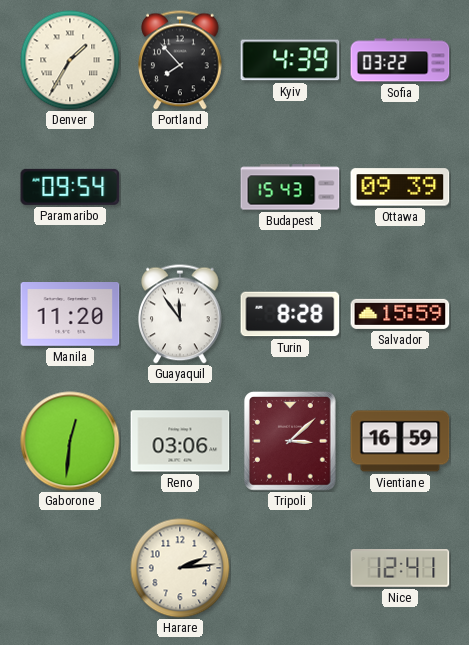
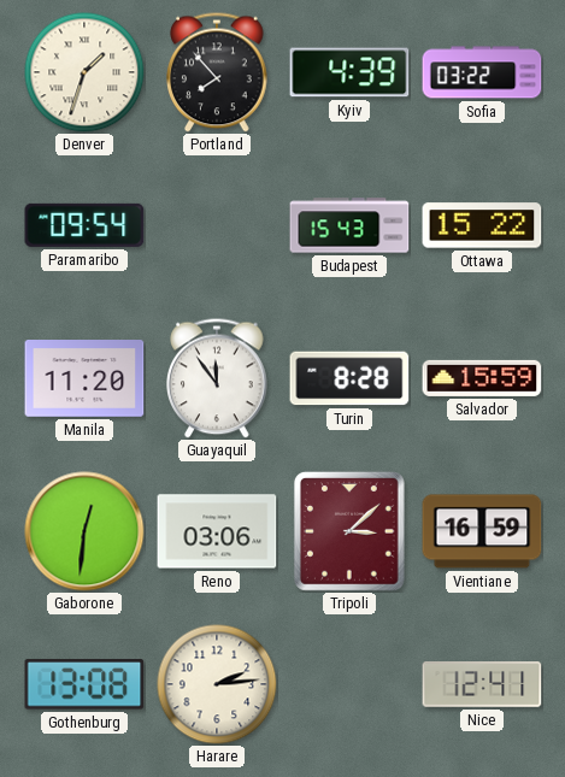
Denver: 1:35 -> 1:33 (84, 72)
Ottawa: 09:39 -> 15:22 (482, 225)
Gothenburg: none -> 13:08 (84, 684)
